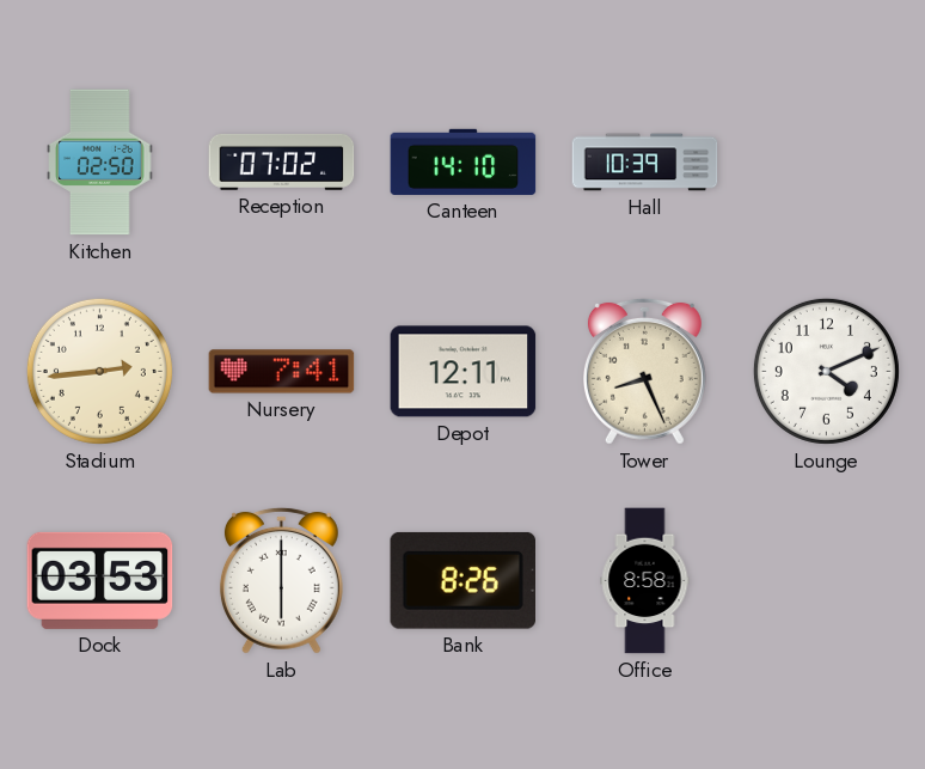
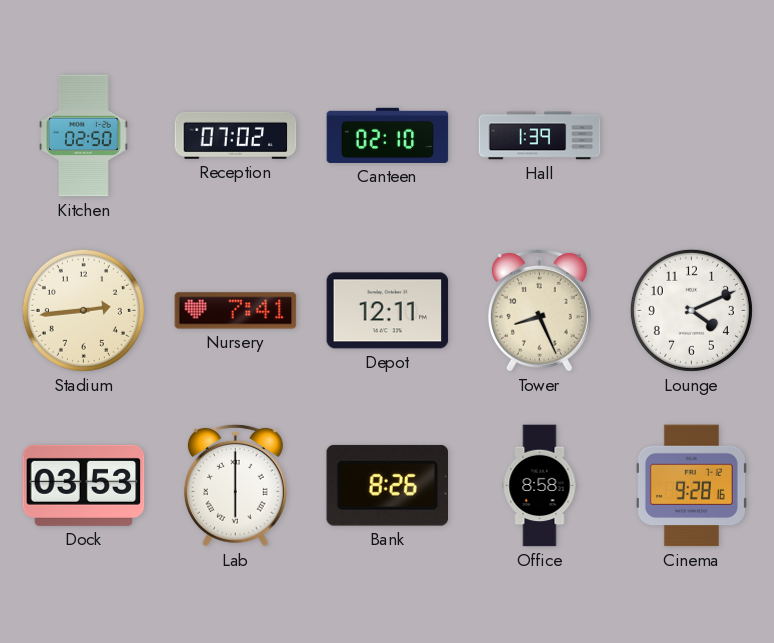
Canteen: 14:10 -> 02:10 (388, 135)
Hall: 10:39 -> 1:39 (540, 136)
Cinema: none -> 9:28 (691, 486)
